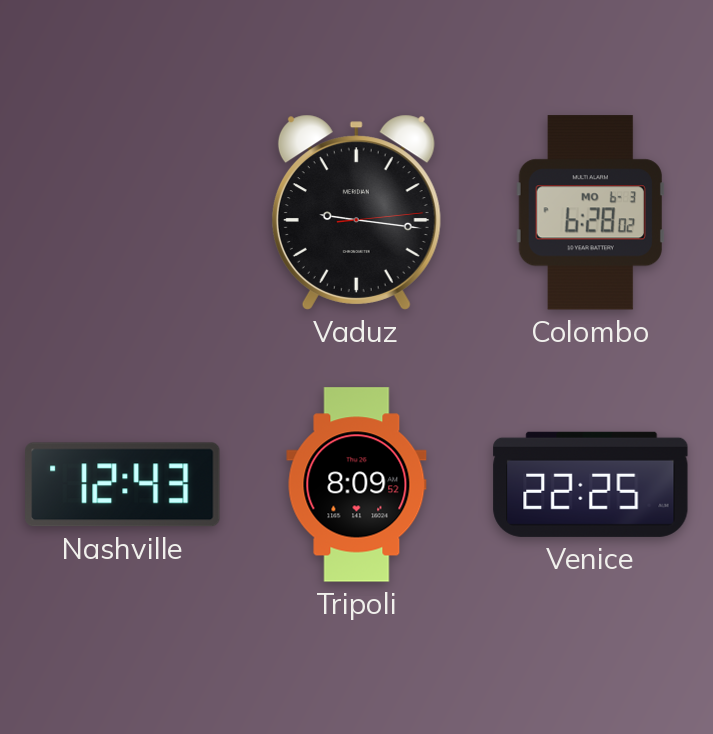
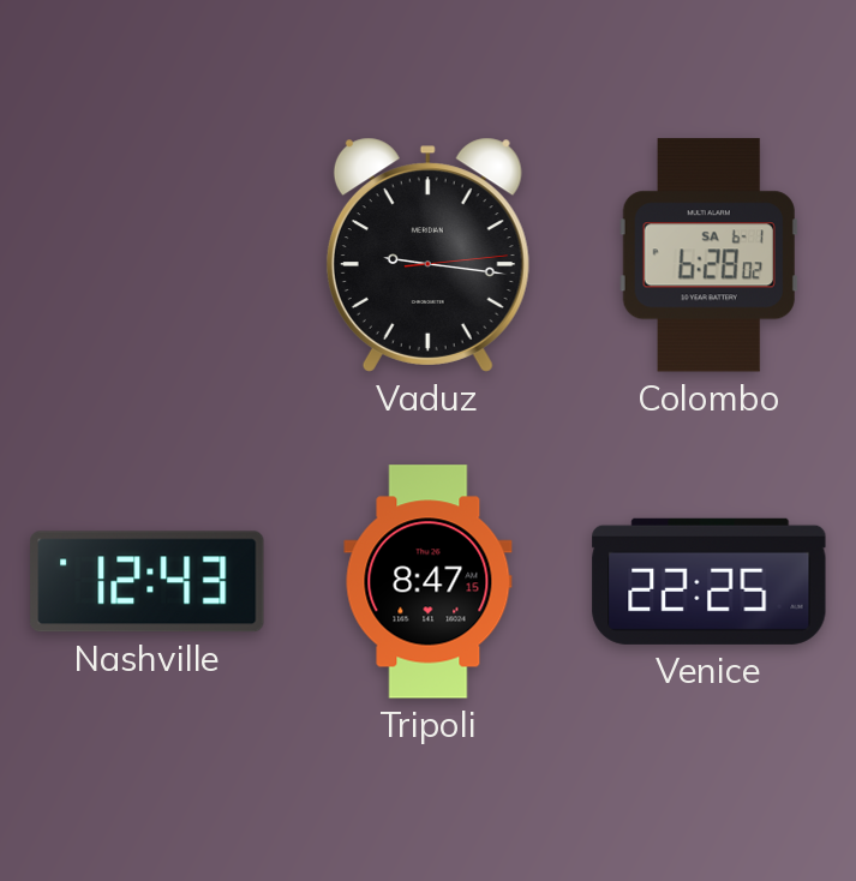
Colombo date: MO 6-3 -> SA 6-1 (708, 256)
Tripoli: 8:09 -> 8:47 (429, 582)
